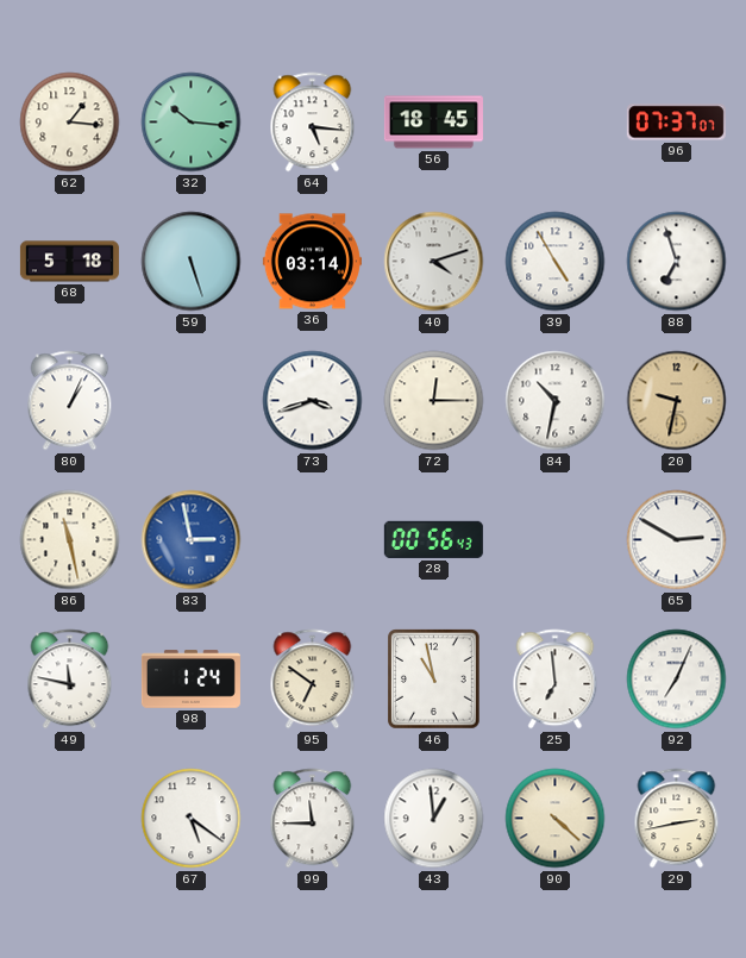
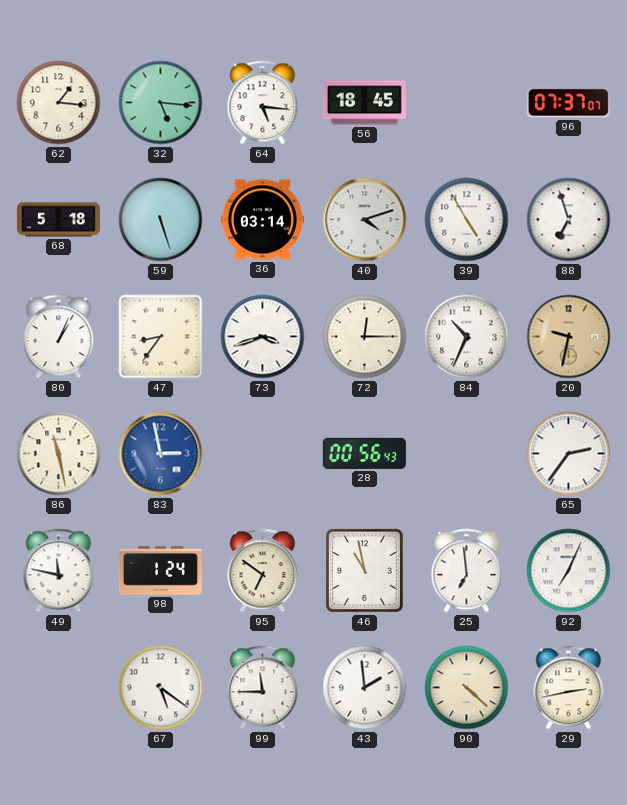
32: 10:16 -> 5:16 (161, 103)
47: none -> 8:36 (161, 337)
84: 10:32 -> 10:34 (467, 337)
65: 2:50 -> 2:36 (569, 454)
43: 12:59 -> 1:59 (365, 688)
